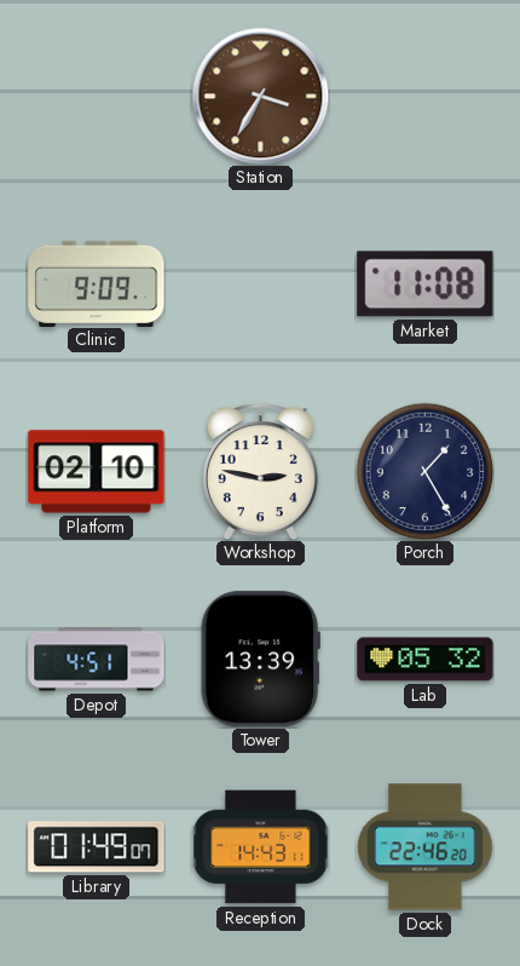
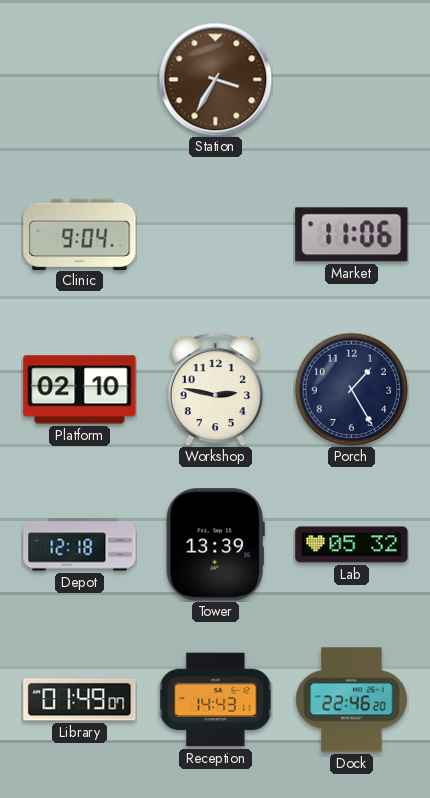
Clinic: 9:09 -> 9:04 (80, 234)
Market: 11:08 -> 11:06 (352, 235)
Depot: 4:51 -> 12:18 (80, 545)
